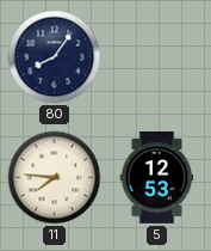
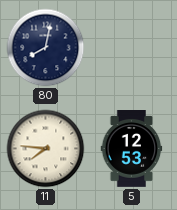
80: 8:06 -> 8:02 (46, 48)
